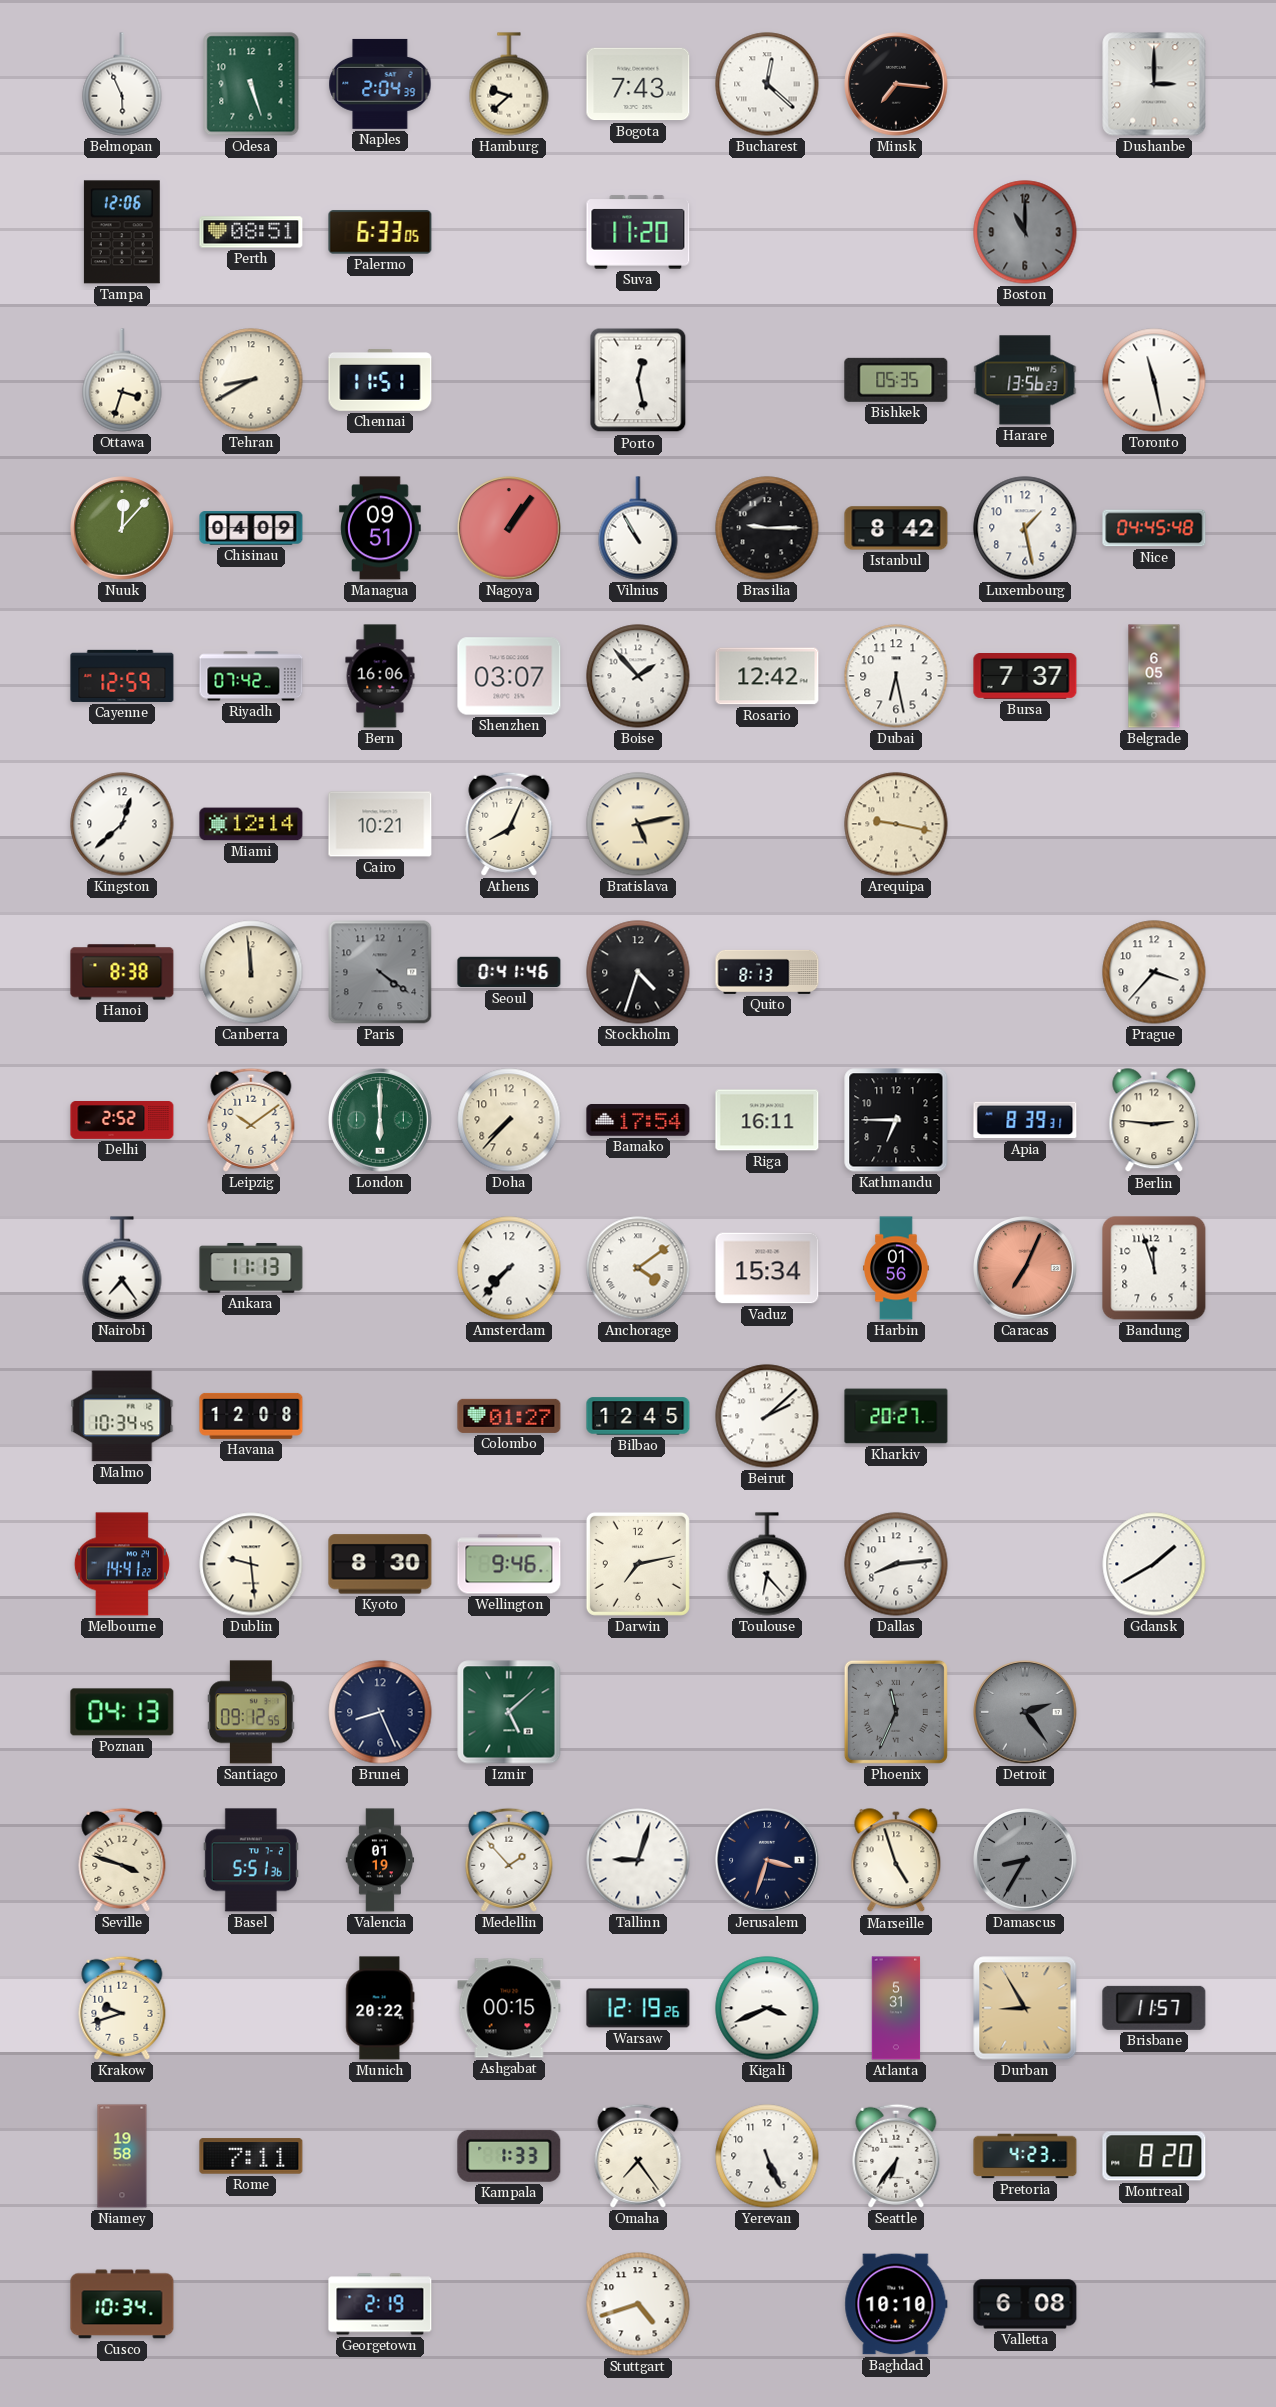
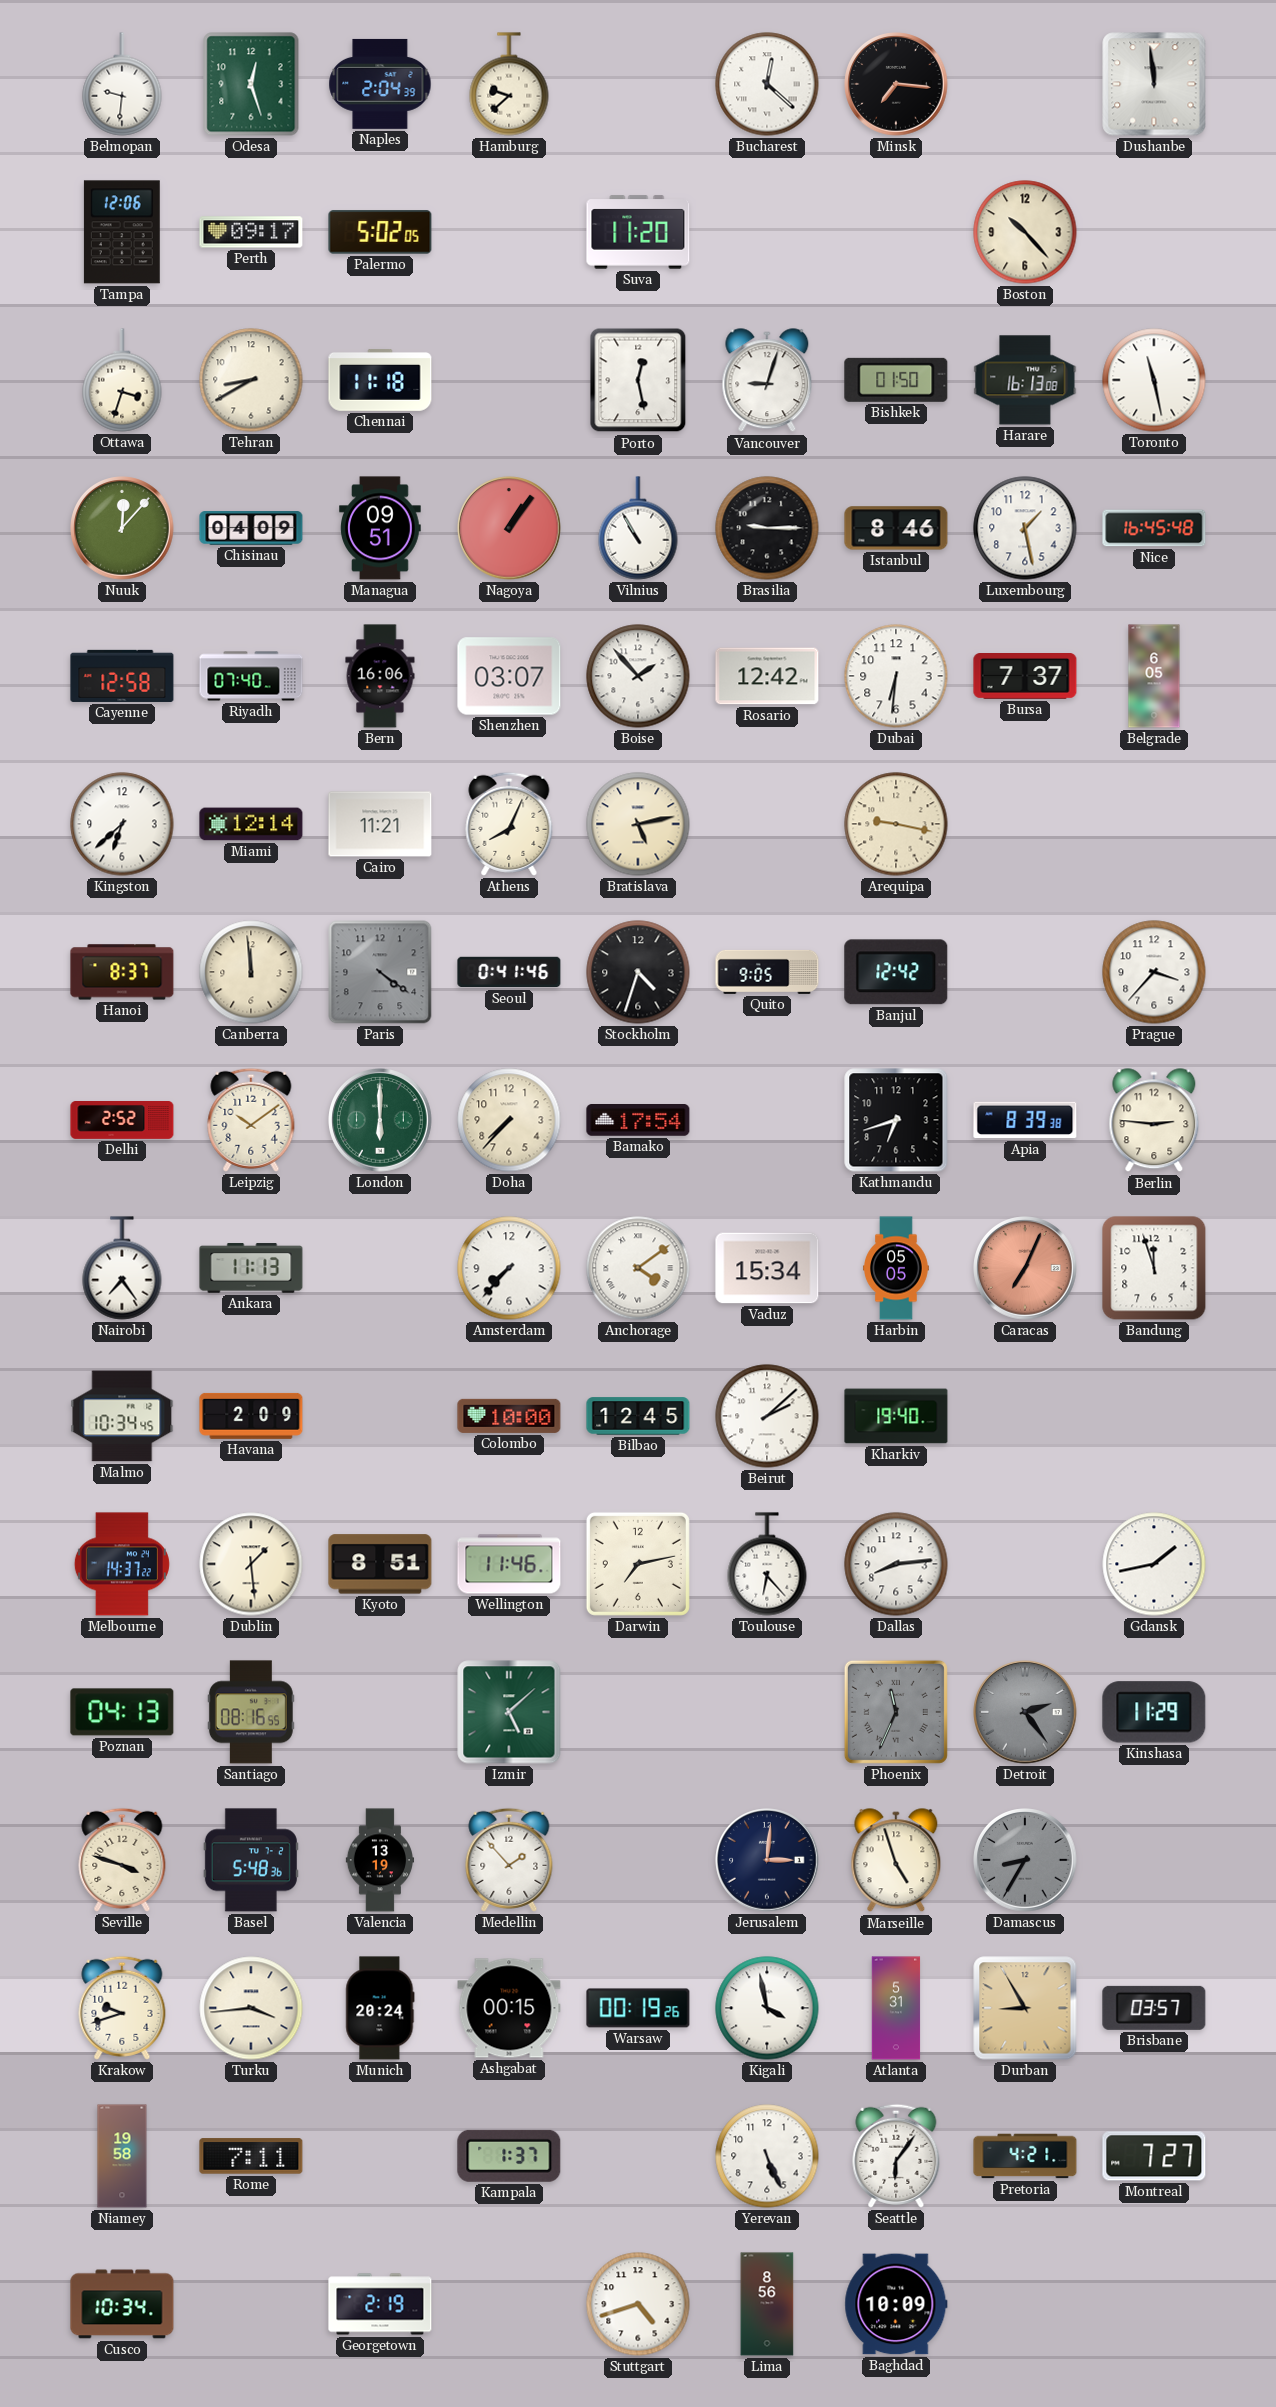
Belmopan: 5:56 -> 9:31 (122, 84)
Odesa: 5:27 -> 12:27 (251, 84)
Bogota: 7:43 -> none (638, 84)
Dushanbe: 3:00 -> 11:59 (1154, 84)
Perth: 08:51 -> 09:17 (251, 232)
Palermo: 6:33 -> 5:02 (380, 232)
Boston: 11:00 -> 10:23 (1025, 232)
Boston dial: grey -> cream (1025, 232)
Chennai: 11:51 -> 11:18 (380, 381)
Vancouver: none -> 9:03 (767, 381)
Bishkek: 05:35 -> 01:50 (896, 380)
Harare: 13:56 -> 16:13 (1025, 380)
Istanbul: 8:42 -> 8:46 (896, 528)
Nice: 04:45 -> 16:45 (1154, 528)
Cayenne: 12:59 -> 12:58 (122, 676)
Riyadh: 07:42 -> 07:40 (251, 676)
Dubai: 6:28 -> 6:31 (896, 676)
Kingston: 12:38 -> 6:38 (122, 824)
Cairo: 10:21 -> 11:21 (380, 824)
Hanoi: 8:38 -> 8:37 (122, 972)
Quito: 8:13 -> 9:05 (767, 972)
Banjul: none -> 12:42 (896, 972)
Riga: 16:11 -> none (767, 1120)
Kathmandu: 6:45 -> 6:42 (896, 1120)
Apia: 8:39:31 -> 8:39:38 (1025, 1120)
Harbin: 01:56 -> 05:05 (896, 1268)
Havana: 12:08 -> 2:09 (251, 1416)
Colombo: 01:27 -> 10:00 (509, 1416)
Kharkiv: 20:27 -> 19:40 (896, 1416)
Melbourne: 14:41 -> 14:37 (122, 1564)
Dublin: 9:29 -> 1:29 (251, 1564)
Kyoto: 8:30 -> 8:51 (380, 1564)
Wellington: 9:46 -> 11:46 (509, 1564)
Gdansk: 1:40 -> 1:43 (1154, 1564)
Santiago: 09:12 -> 08:16 (251, 1712)
Brunei: 8:26 -> none (380, 1712)
Kinshasa: none -> 11:29 (1154, 1712)
Basel: 5:51 -> 5:48 (251, 1860)
Valencia: 01:19 -> 13:19 (379, 1860)
Tallinn: 9:03 -> none (638, 1860)
Jerusalem: 3:33 -> 3:01 (767, 1860)
Turku: none -> 3:44 (251, 2008)
Munich: 20:22 -> 20:24 (380, 2008)
Warsaw: 12:19 -> 00:19 (638, 2008)
Kigali: 3:41 -> 3:58 (767, 2008)
Brisbane: 11:57 -> 03:57 (1154, 2008)
Kampala: 1:33 -> 1:37 (509, 2156)
Omaha: 7:24 -> none (638, 2156)
Seattle: 6:36 -> 6:06 (896, 2156)
Pretoria: 4:23 -> 4:21 (1025, 2156)
Montreal: 8:20 -> 7:27 (1154, 2156)
Lima: none -> 8:56 (767, 2304)
Baghdad: 10:10 -> 10:09 (896, 2304)
Valletta: 6:08 -> none (1025, 2304)
